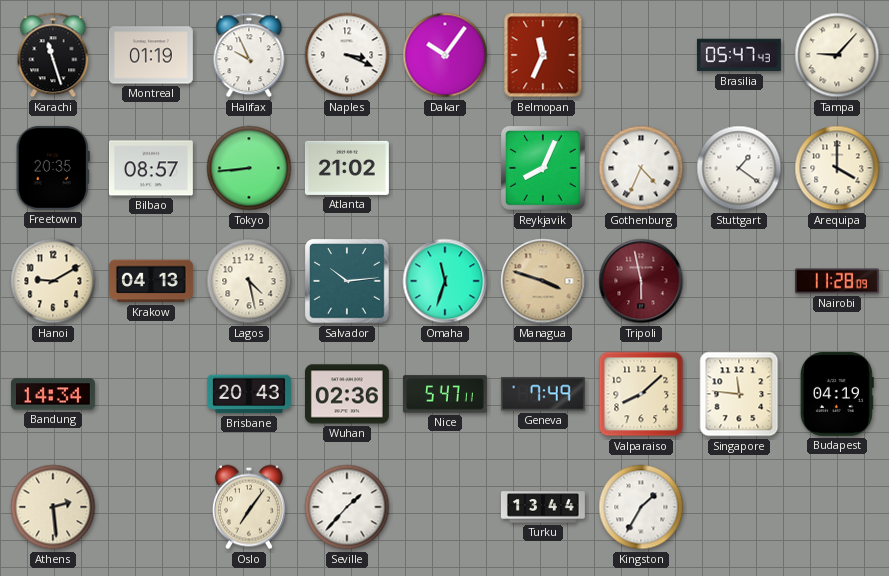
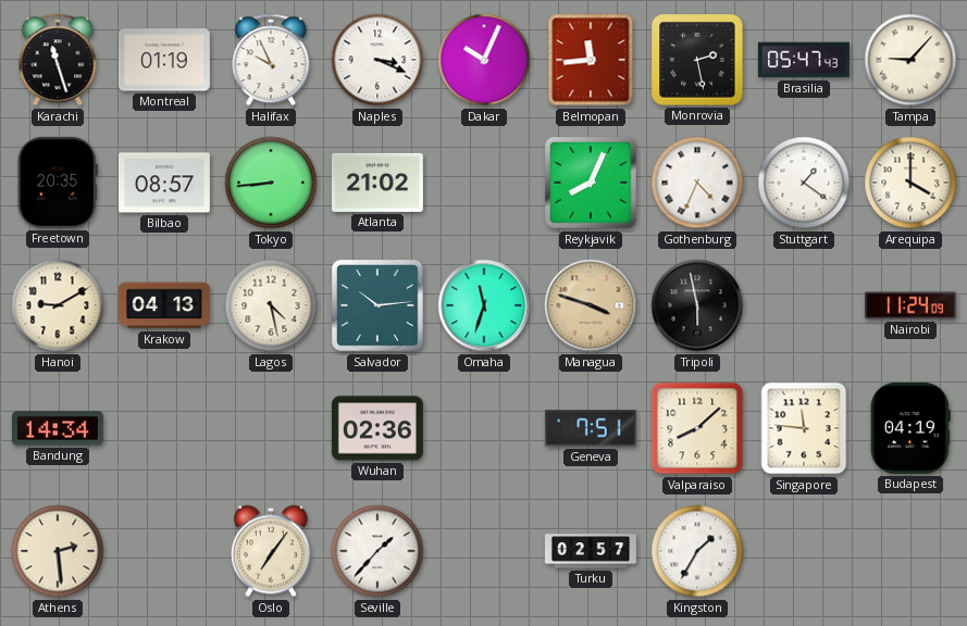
Dakar: 10:06 -> 10:04 (484, 60)
Belmopan: 11:34 -> 11:44 (591, 60)
Monrovia: none -> 2:28 (697, 60)
Tripoli dial: burgundy -> black (697, 305)
Nairobi: 11:28 -> 11:24 (910, 305)
Brisbane: 20:43 -> none (249, 394)
Nice: 5:47 -> none (445, 394)
Geneva: 7:49 -> 7:51 (591, 428)
Turku: 13:44 -> 02:57 (591, 551)
